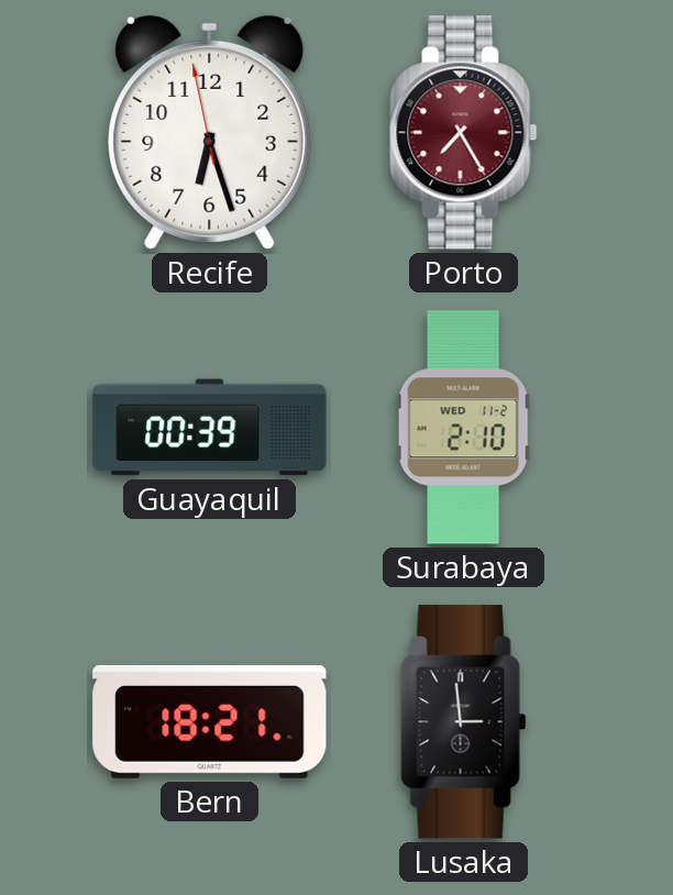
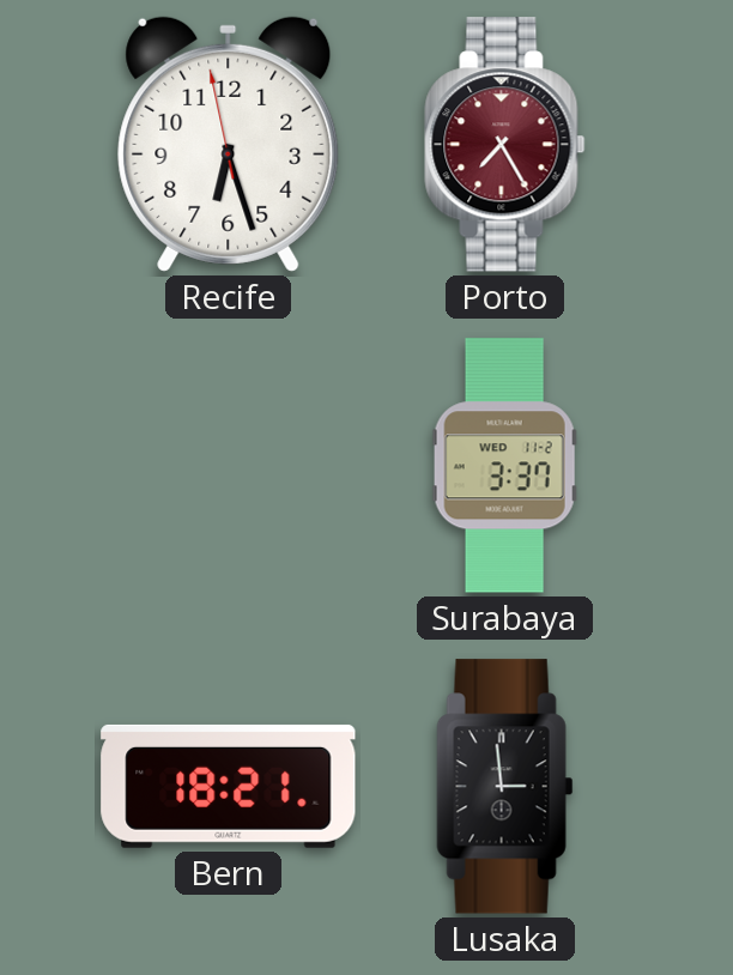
Guayaquil: 00:39 -> none (210, 428)
Surabaya: 2:10 -> 3:37 (504, 466)
